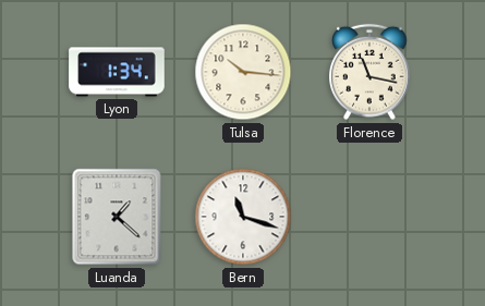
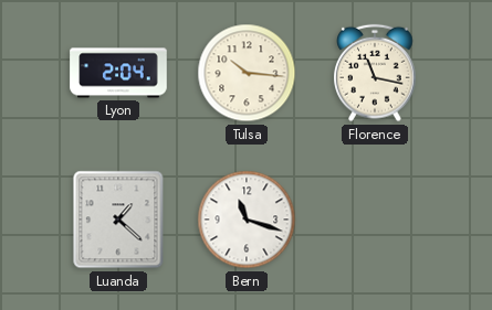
Lyon: 1:34 -> 2:04 (118, 73)
